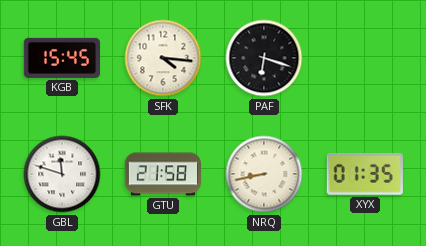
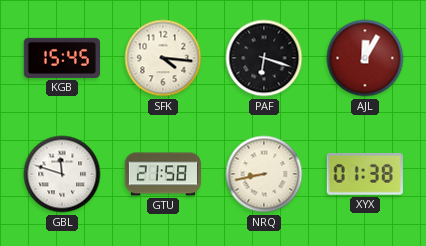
AJL: none -> 12:05 (365, 58)
XYX: 01:35 -> 01:38 (365, 174)
